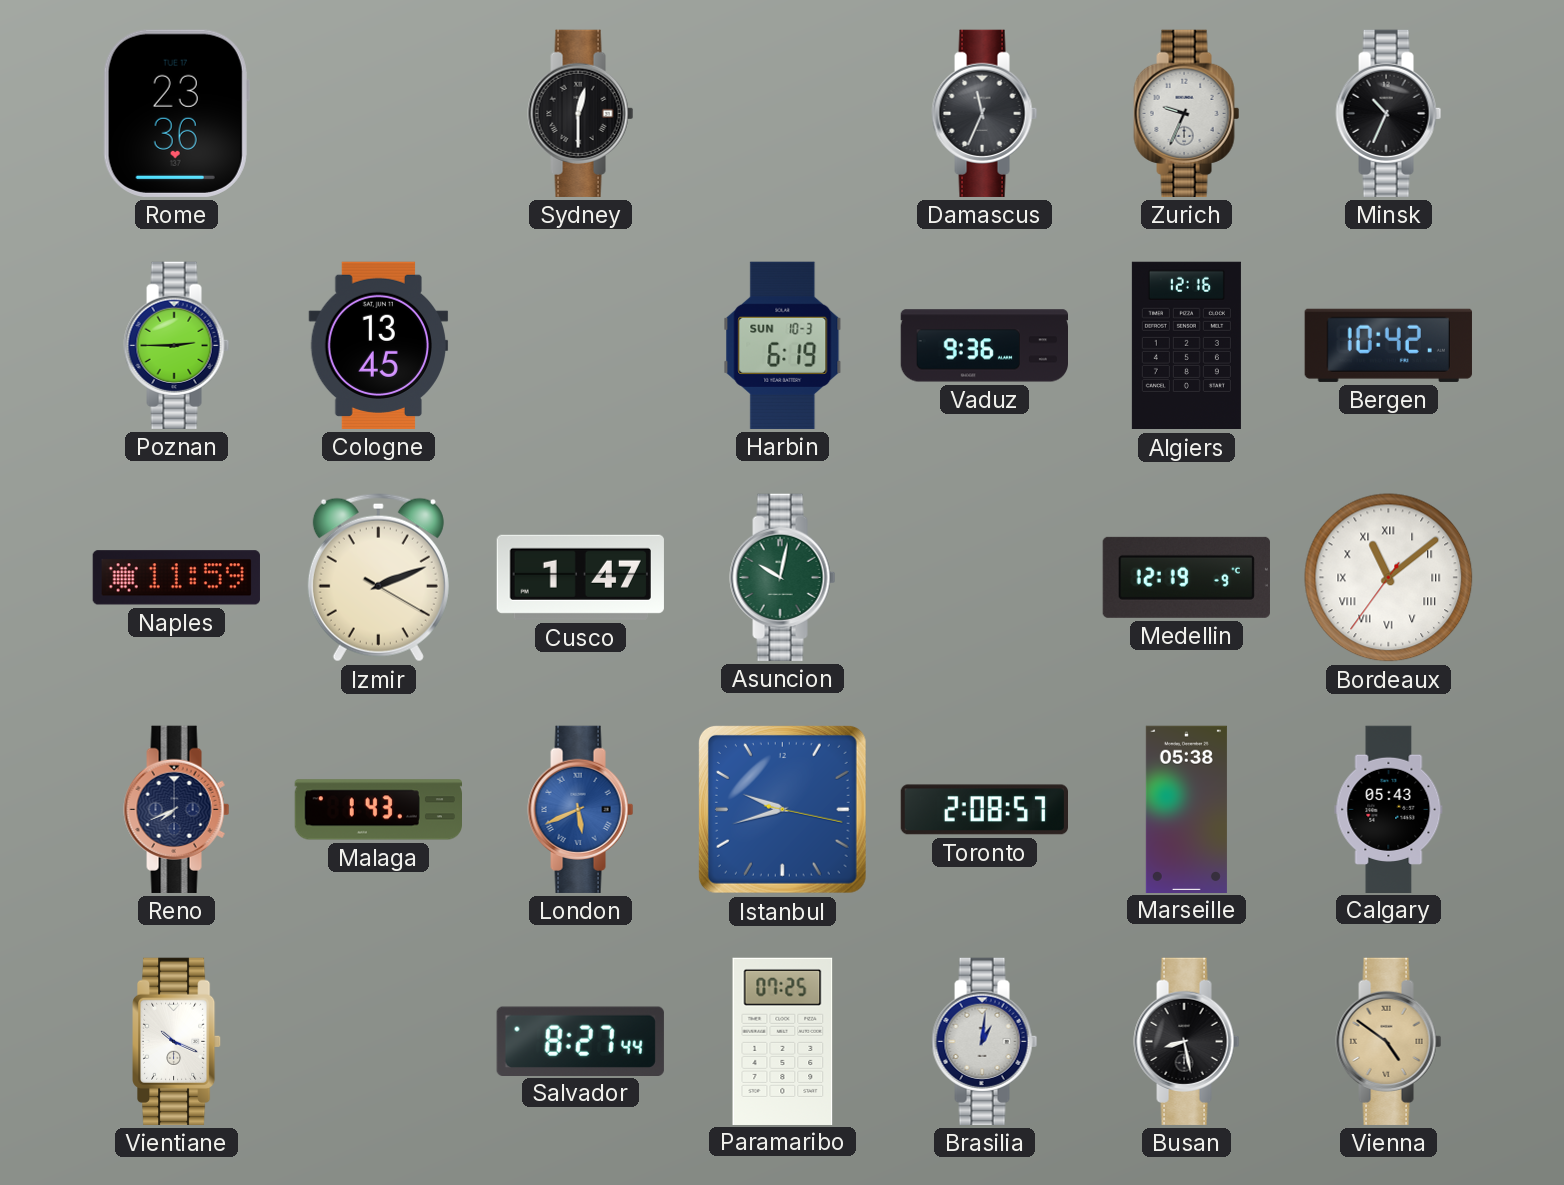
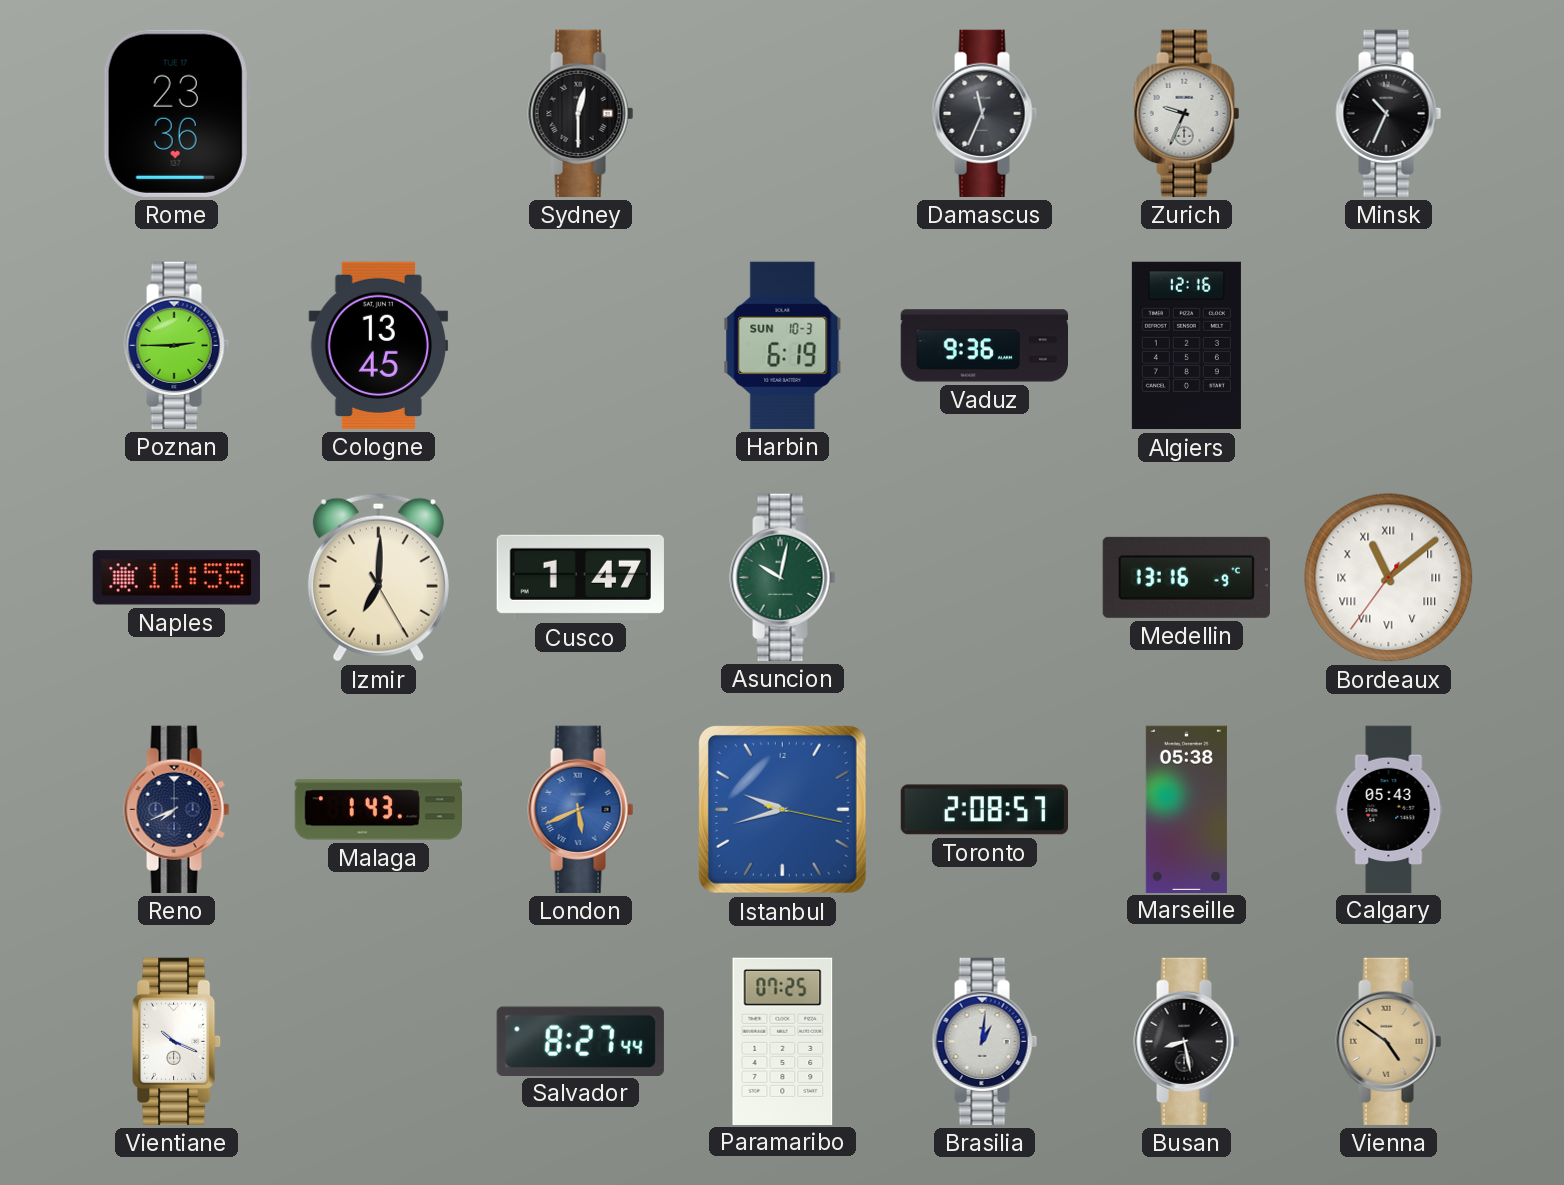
Bergen: 10:42 -> none (1388, 345)
Naples: 11:59 -> 11:55 (176, 578)
Izmir: 2:11 -> 7:00 (378, 578)
Medellin: 12:19 -> 13:16 (1186, 577)
